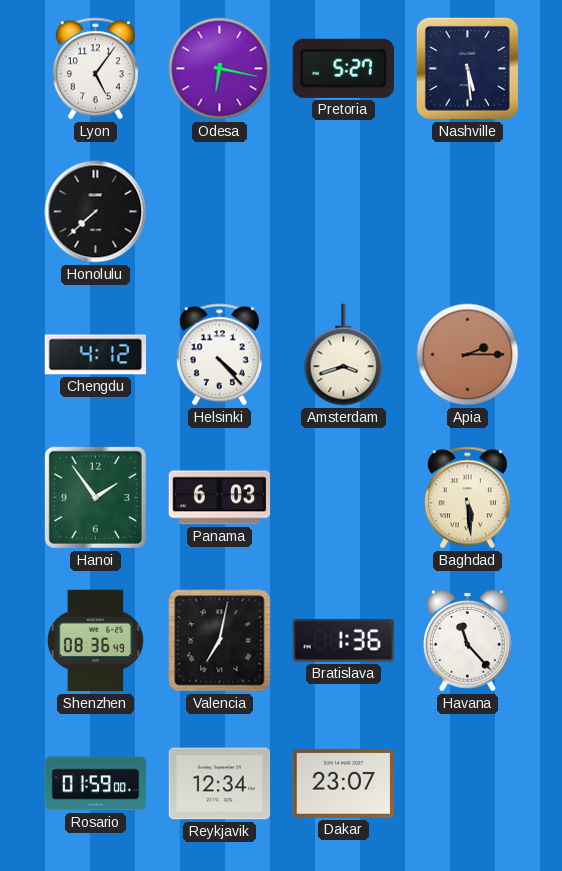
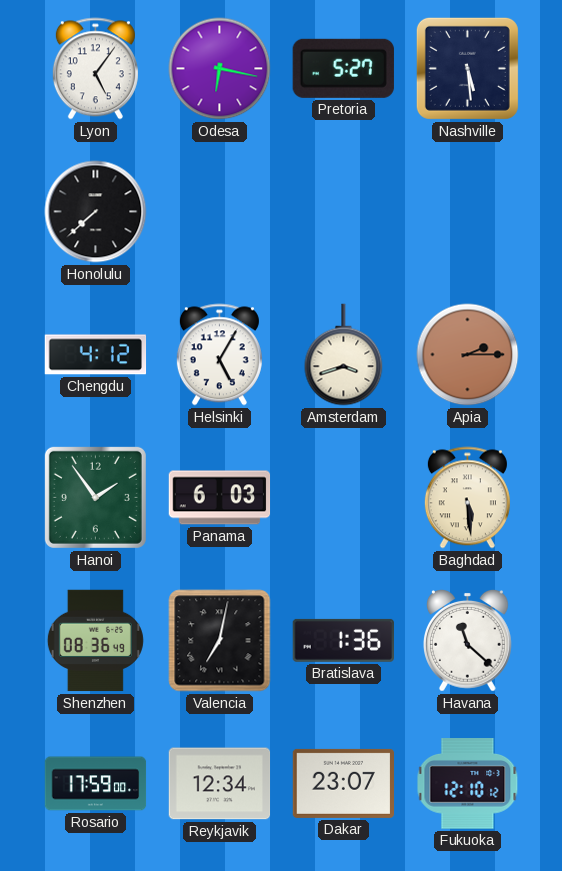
Helsinki: 4:23 -> 5:05 (219, 355)
Havana: 11:23 -> 11:22 (468, 641)
Rosario: 01:59 -> 17:59 (96, 784)
Fukuoka: none -> 12:10 (468, 784)
